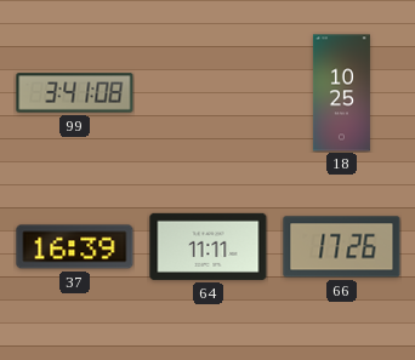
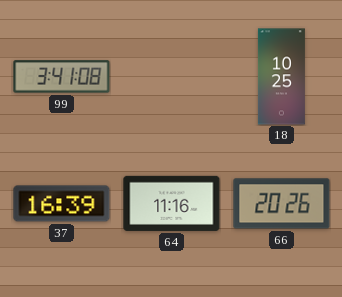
64: 11:11 -> 11:16 (172, 203)
66: 17:26 -> 20:26 (282, 204)
